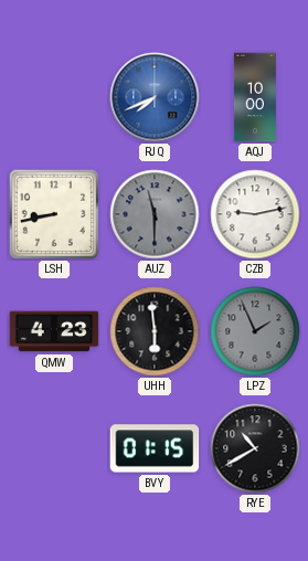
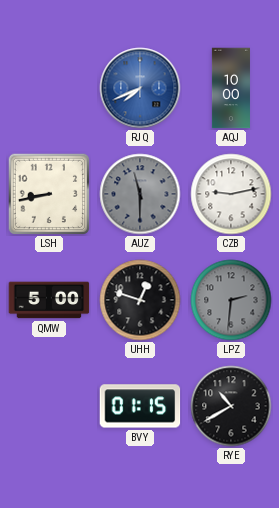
QMW: 4:23 -> 5:00 (49, 300)
UHH: 5:59 -> 12:48 (140, 300)
LPZ: 1:56 -> 2:31 (231, 300)
